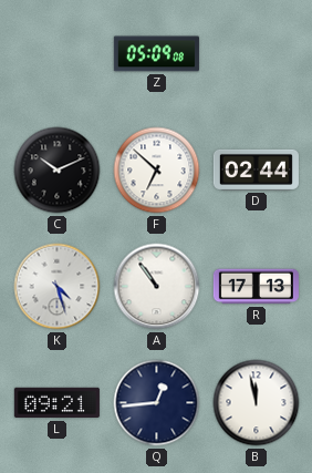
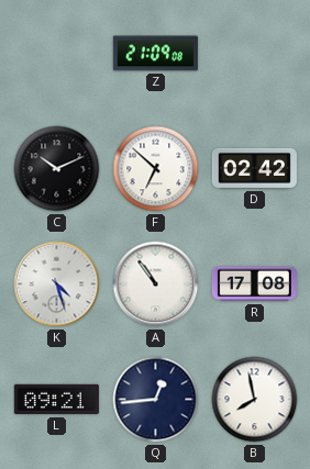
Z: 05:09 -> 21:09 (155, 54)
D: 02:44 -> 02:42 (254, 168)
R: 17:13 -> 17:08 (254, 284)
B: 11:58 -> 7:58 (255, 400)
